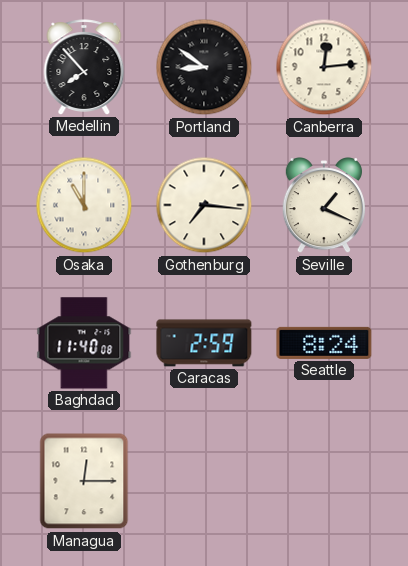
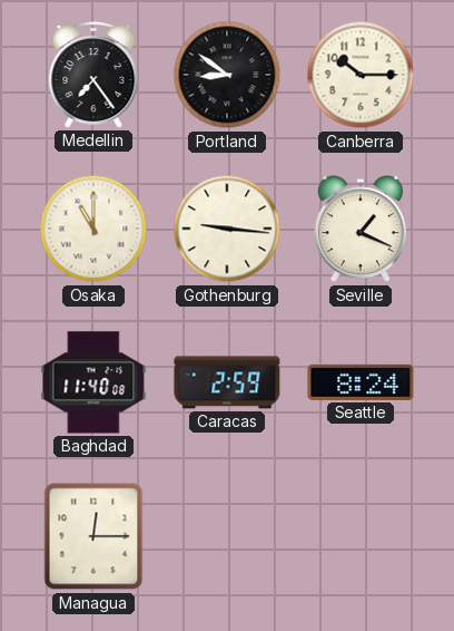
Medellin: 7:53 -> 7:24 (93, 75)
Canberra: 12:14 -> 10:15 (361, 75)
Gothenburg: 7:16 -> 9:16 (227, 229)
